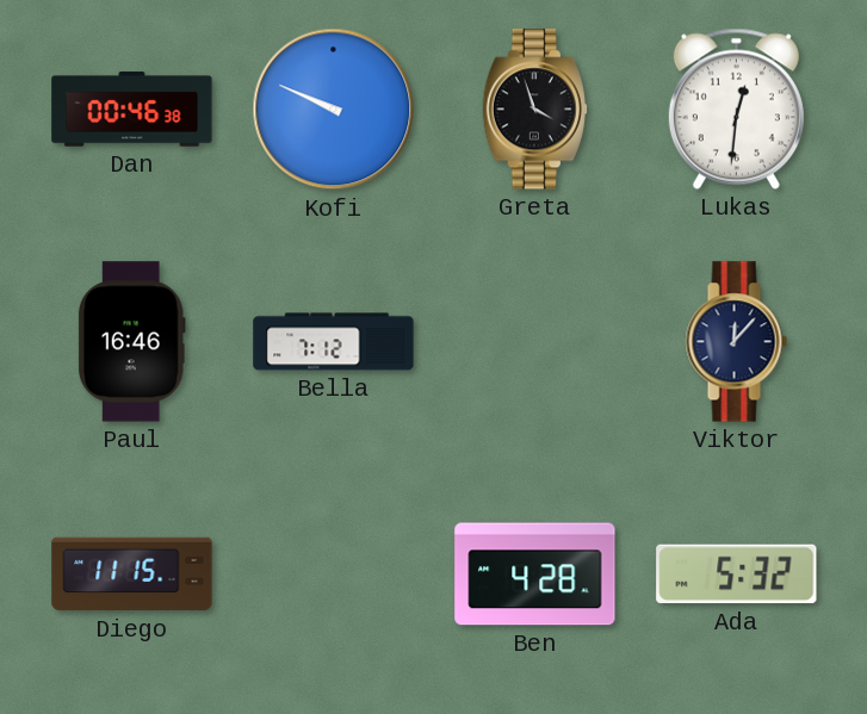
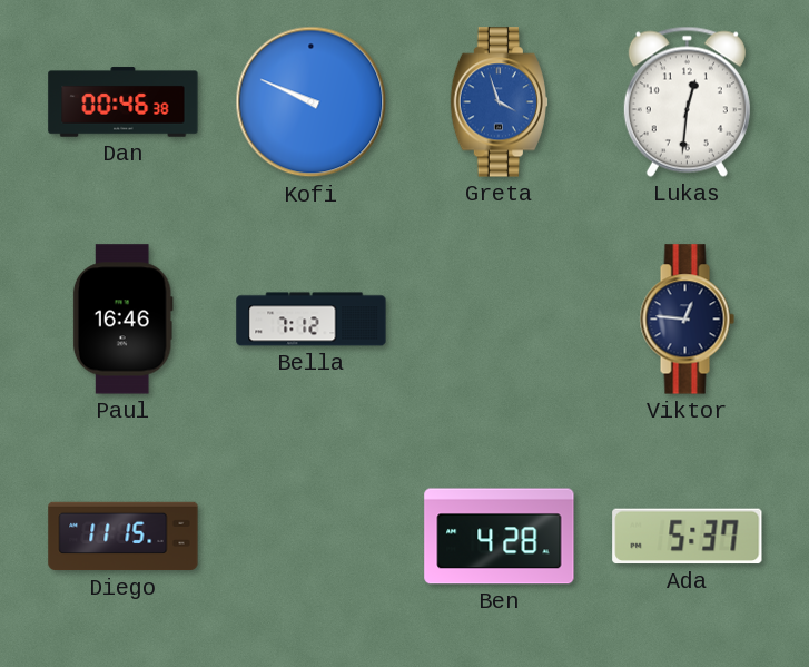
Greta dial: black -> blue (499, 102)
Viktor: 12:07 -> 12:46 (687, 320)
Ada: 5:32 -> 5:37 (688, 537)
